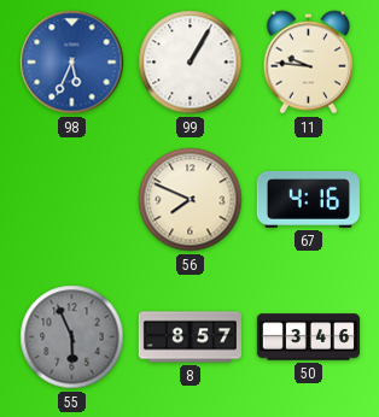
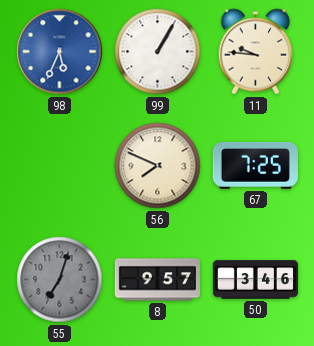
67: 4:16 -> 7:25 (255, 165)
55: 5:56 -> 7:03 (60, 280)
8: 8:57 -> 9:57 (157, 280)
